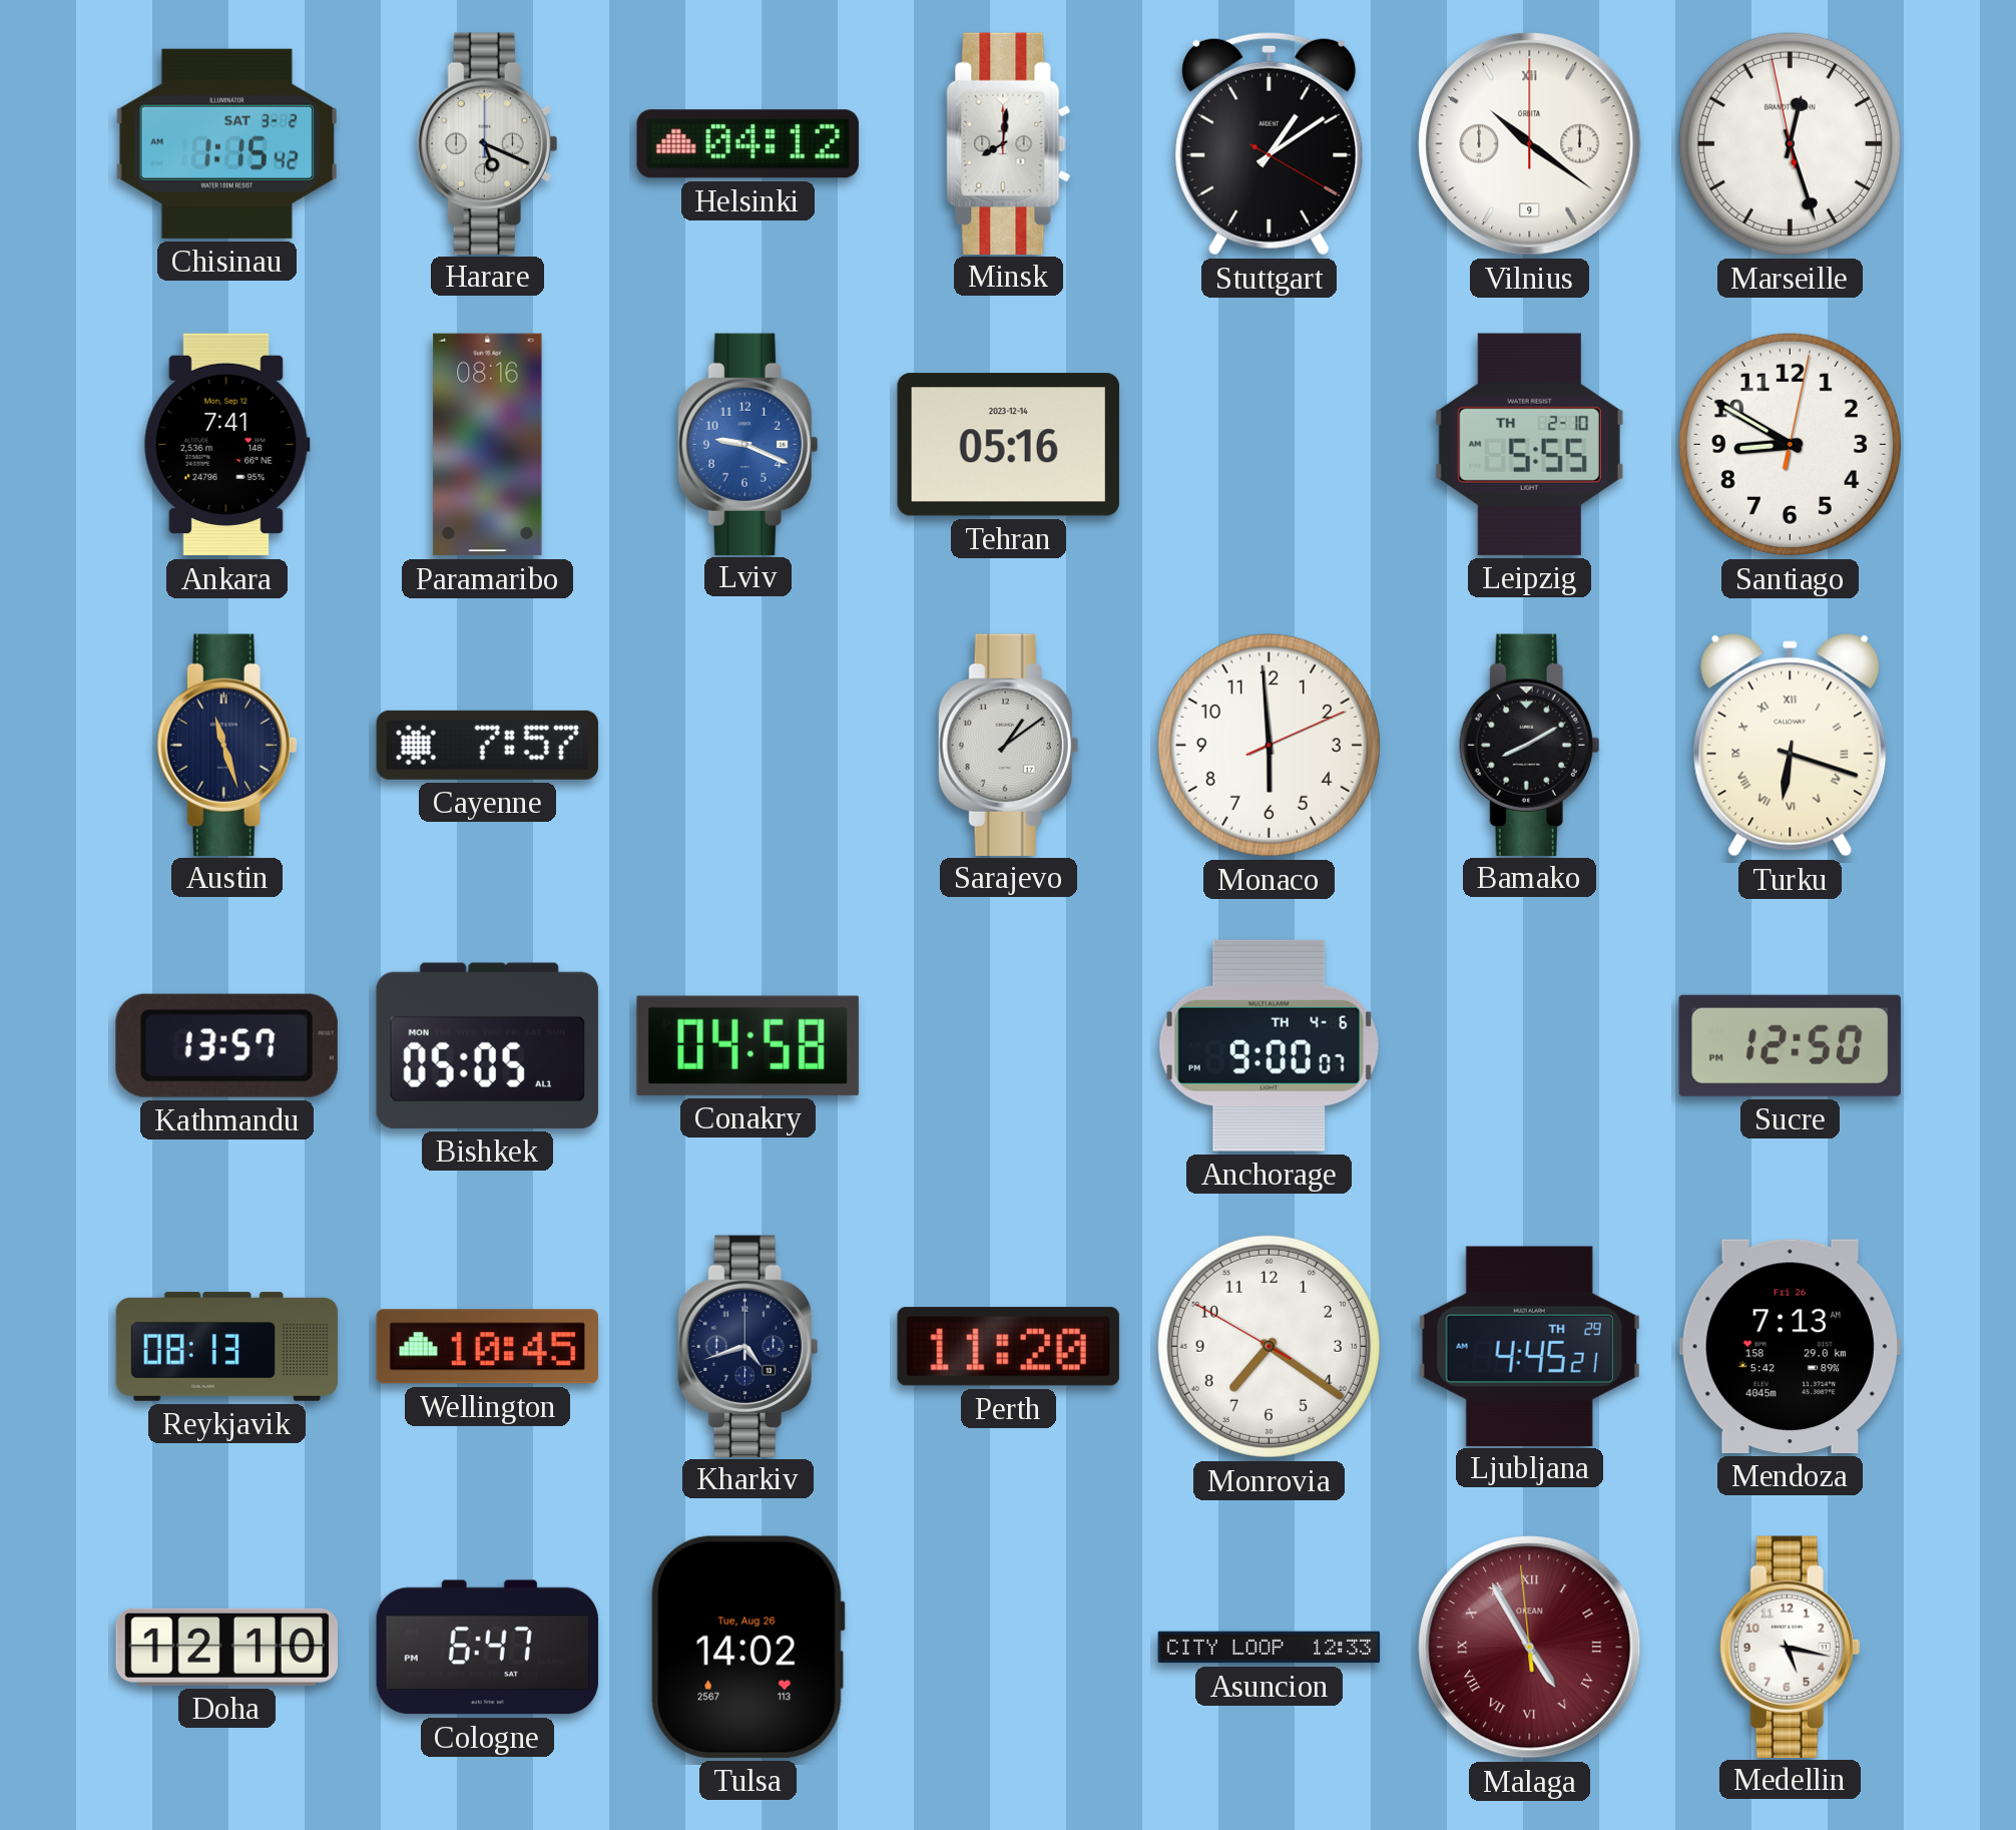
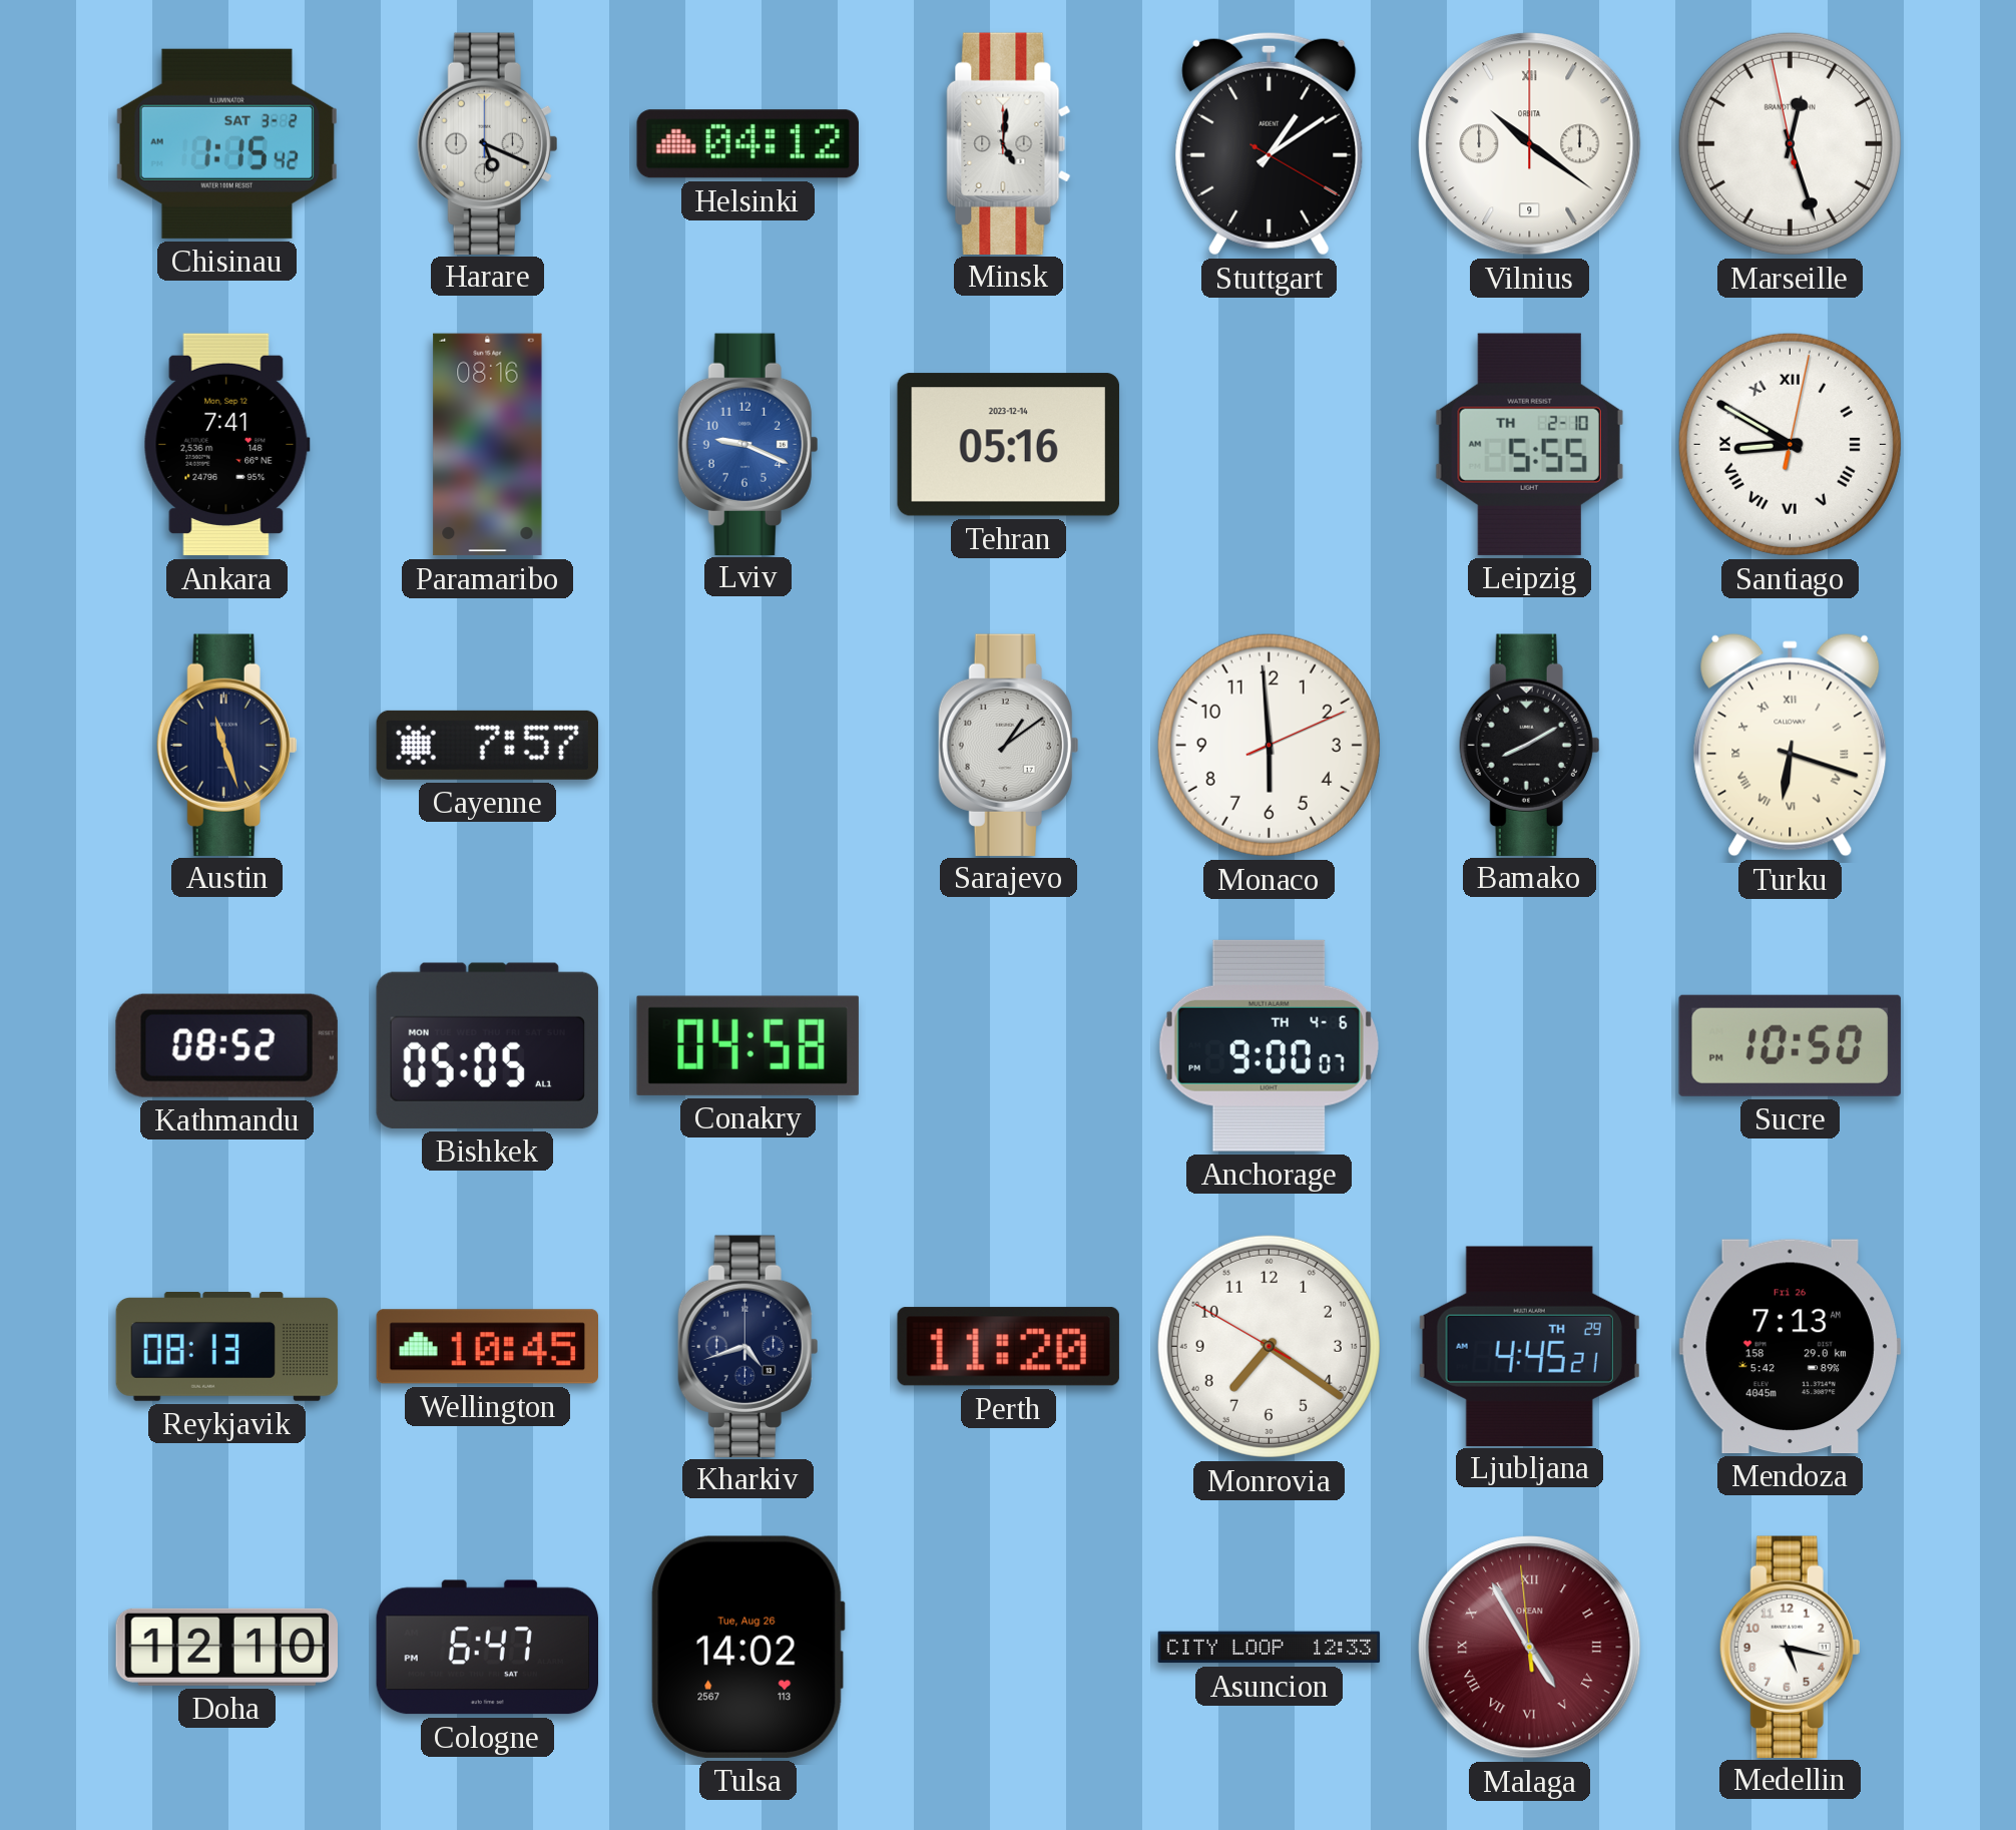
Minsk: 8:01 -> 5:01 (1009, 143)
Santiago numerals: Arabic -> Roman (1790, 444)
Kathmandu: 13:57 -> 08:52 (226, 1045)
Sucre: 12:50 -> 10:50 (1790, 1045)
